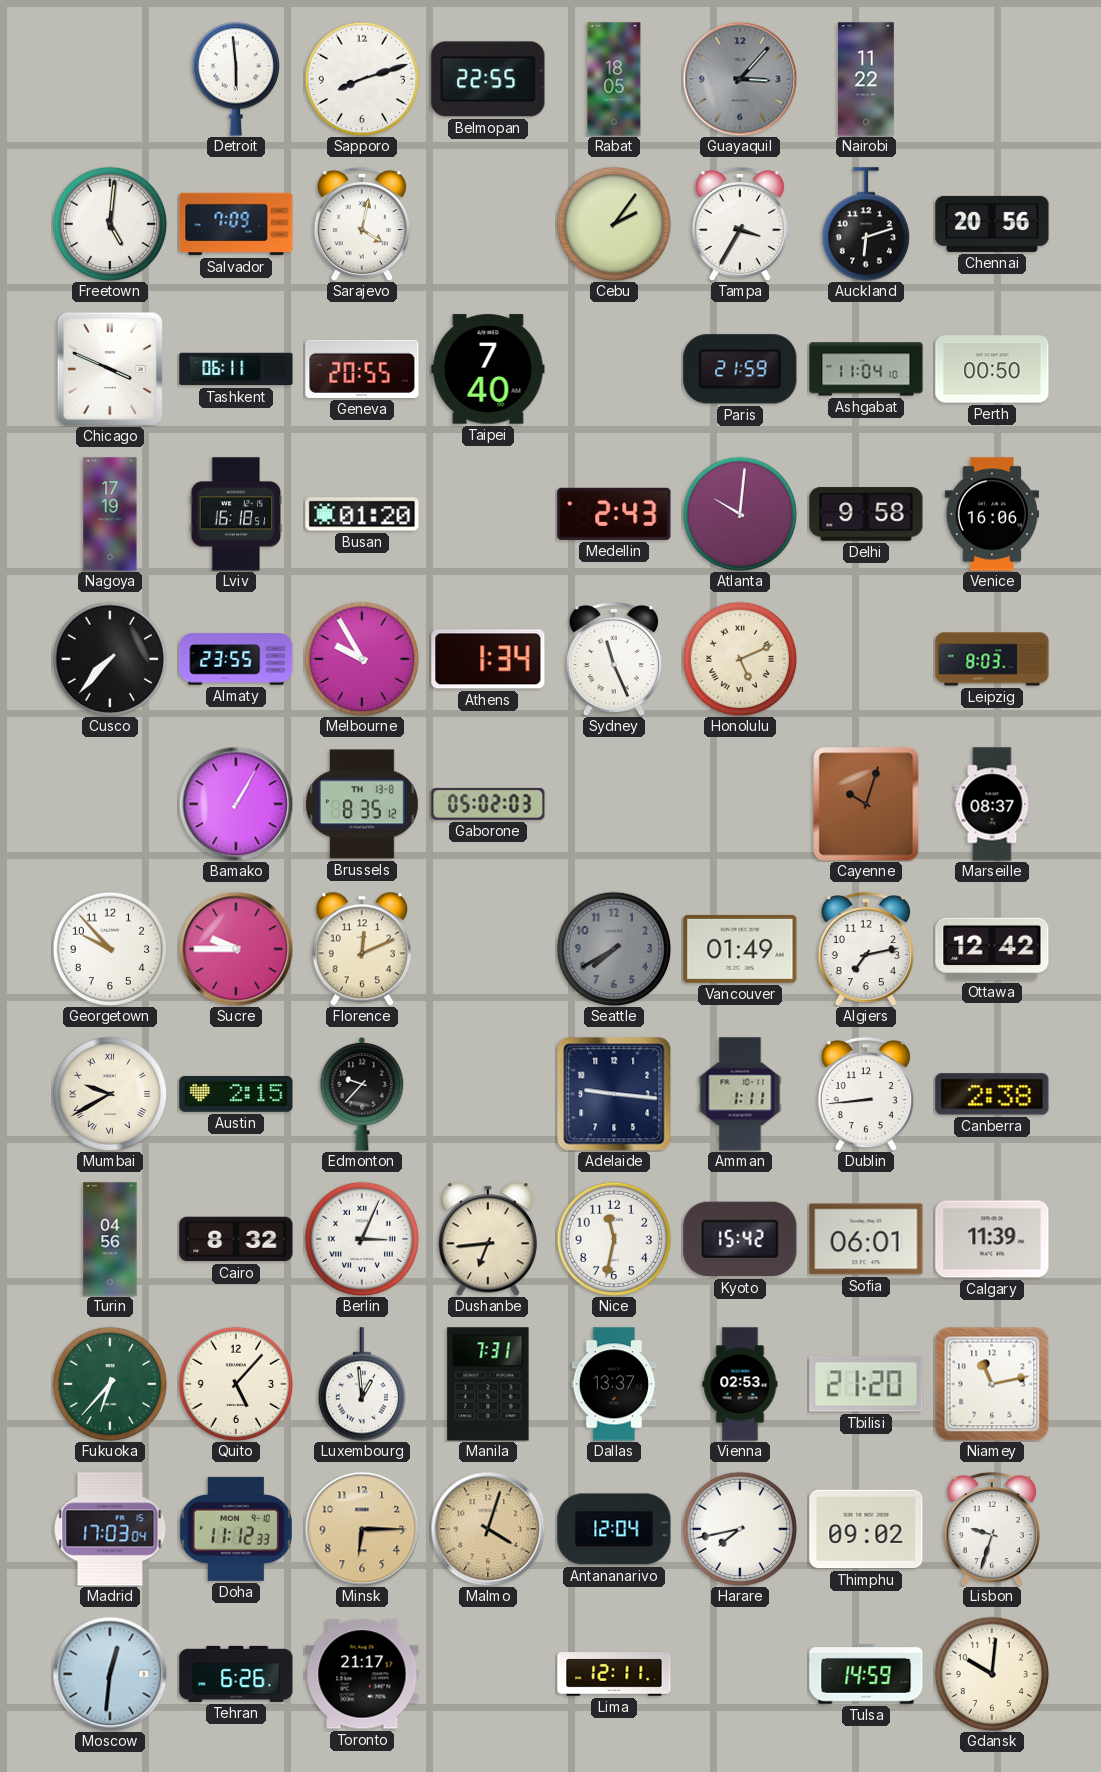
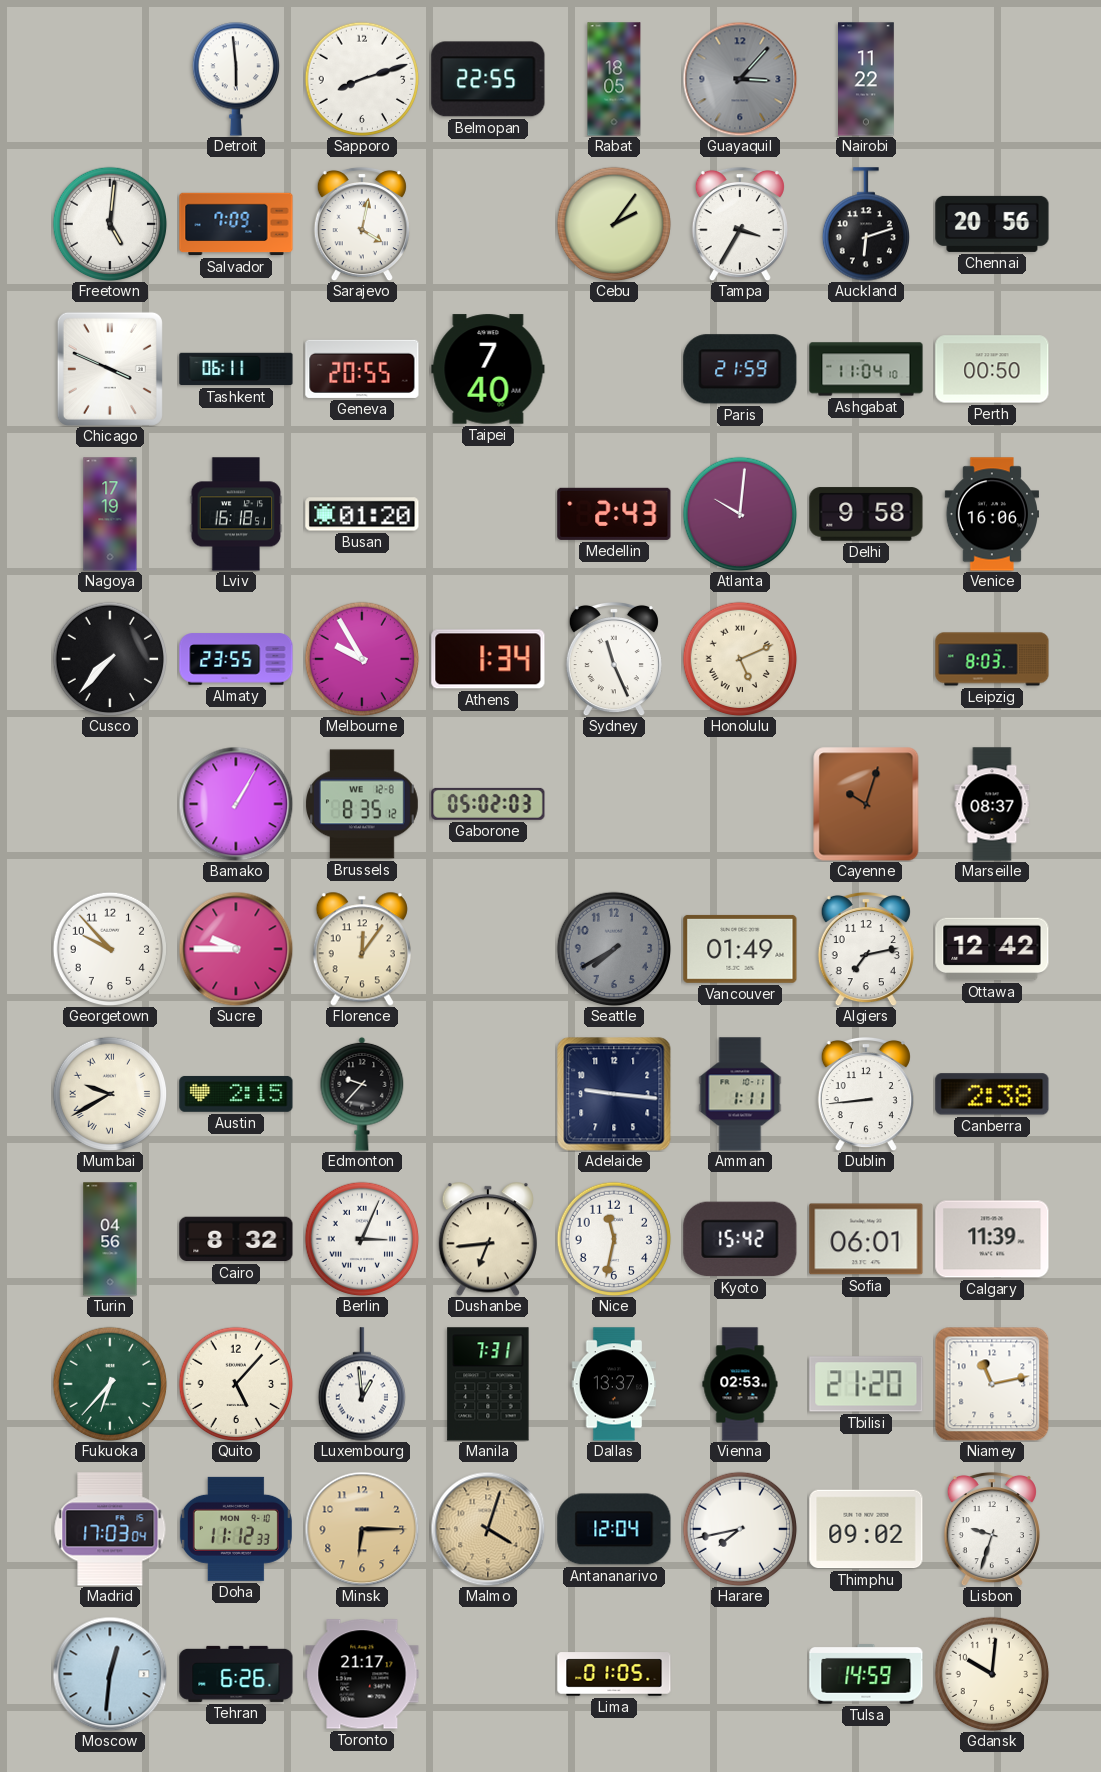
Brussels date: TH 13-8 -> WE 12-8 (362, 804)
Florence: 12:11 -> 12:06 (362, 949)
Lima: 12:11 -> 01:05 (614, 1674)
